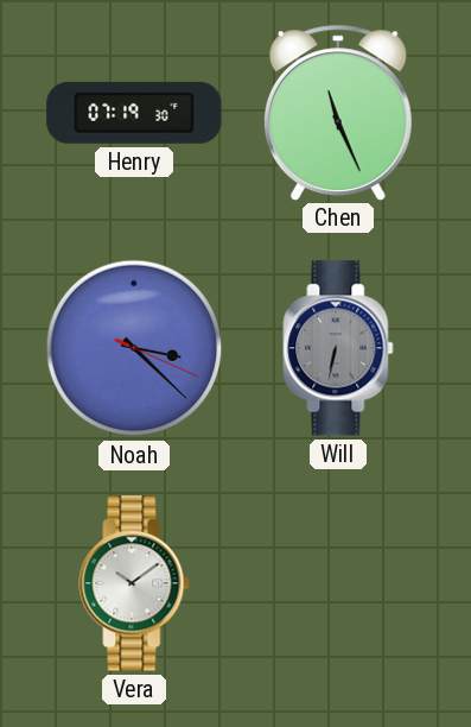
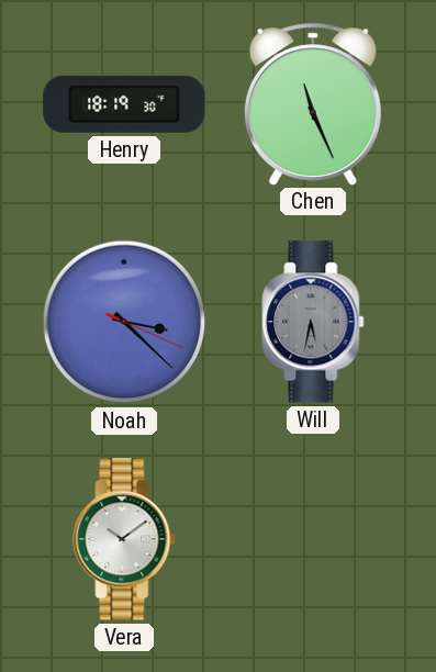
Henry: 07:19 -> 18:19 (124, 104)
Will: 6:32 -> 5:32 (313, 322)
